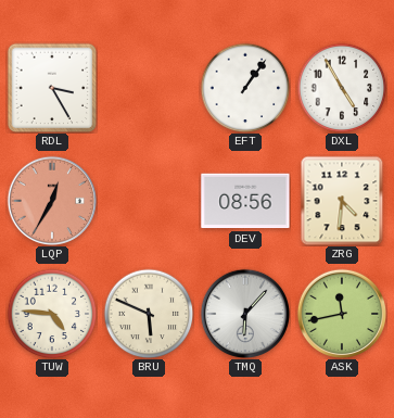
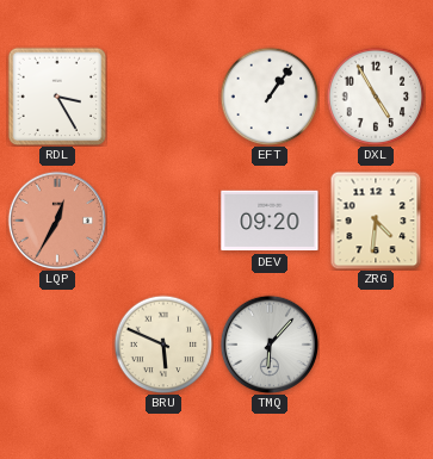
DEV: 08:56 -> 09:20 (270, 221)
TUW: 4:46 -> none (52, 314)
ASK: 11:43 -> none (341, 313)
